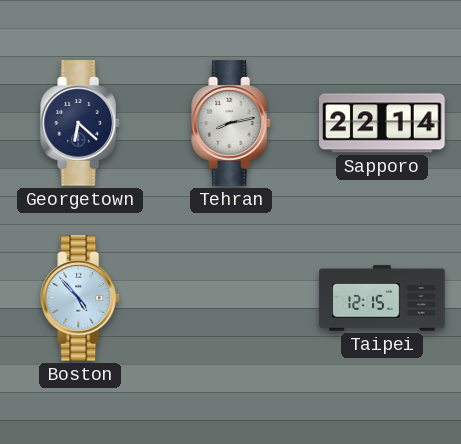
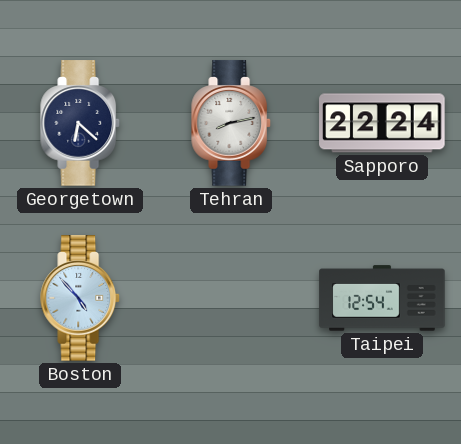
Sapporo: 22:14 -> 22:24 (382, 123)
Taipei: 12:15 -> 12:54 (382, 298)
